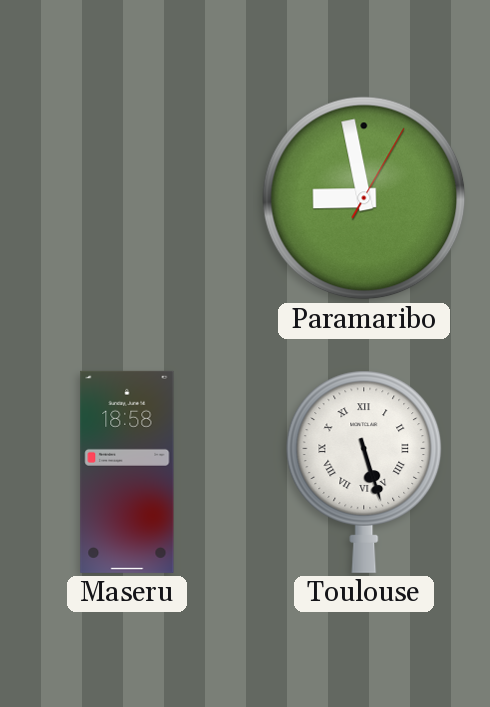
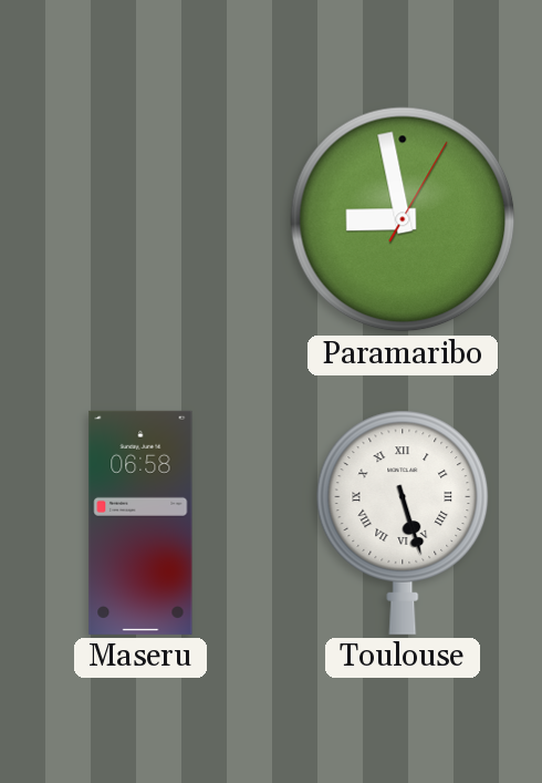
Maseru: 18:58 -> 06:58 (140, 523)
